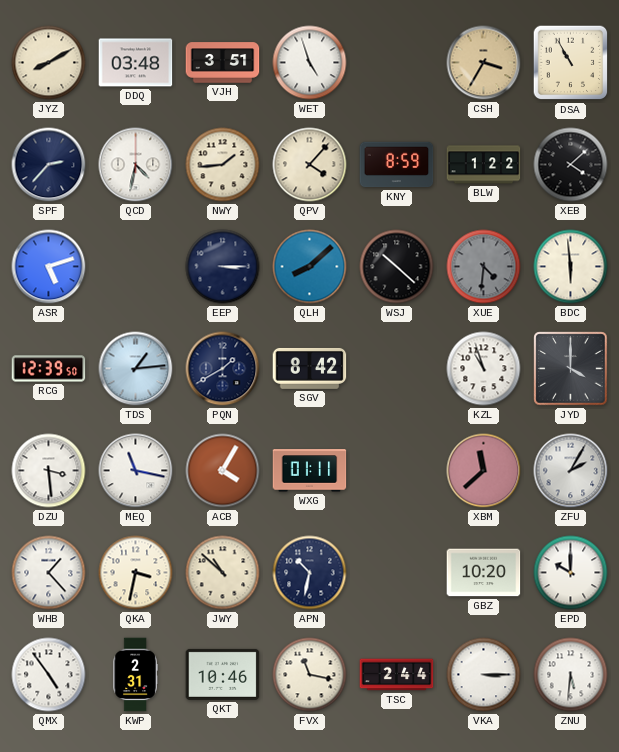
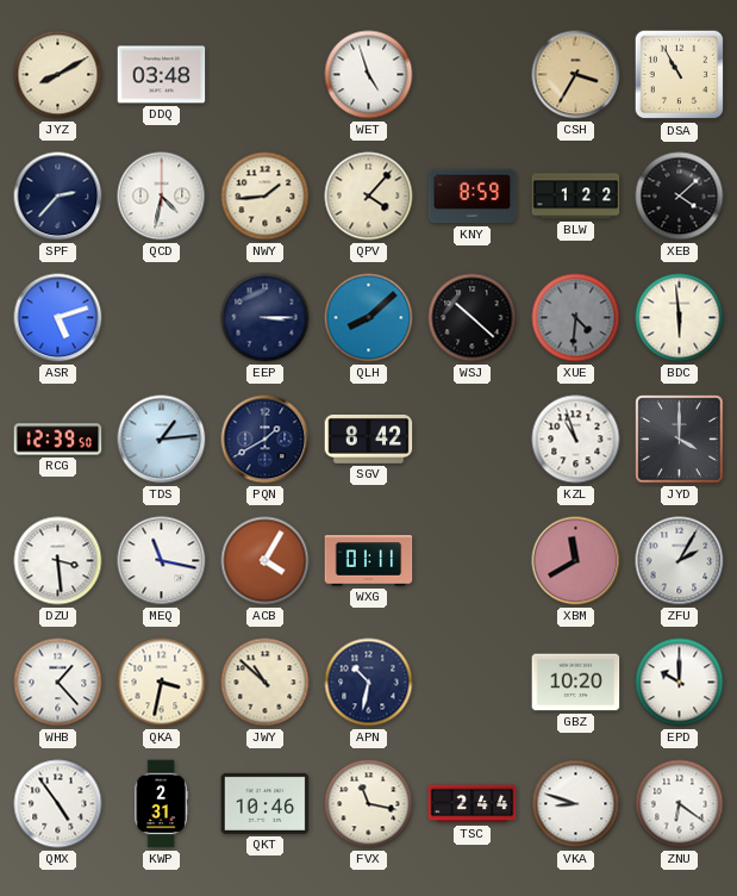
VJH: 3:51 -> none (223, 63)
XBM: 11:38 -> 11:40 (576, 561)
VKA: 3:15 -> 8:48 (576, 804)
ZNU: 5:31 -> 6:21 (680, 804)
